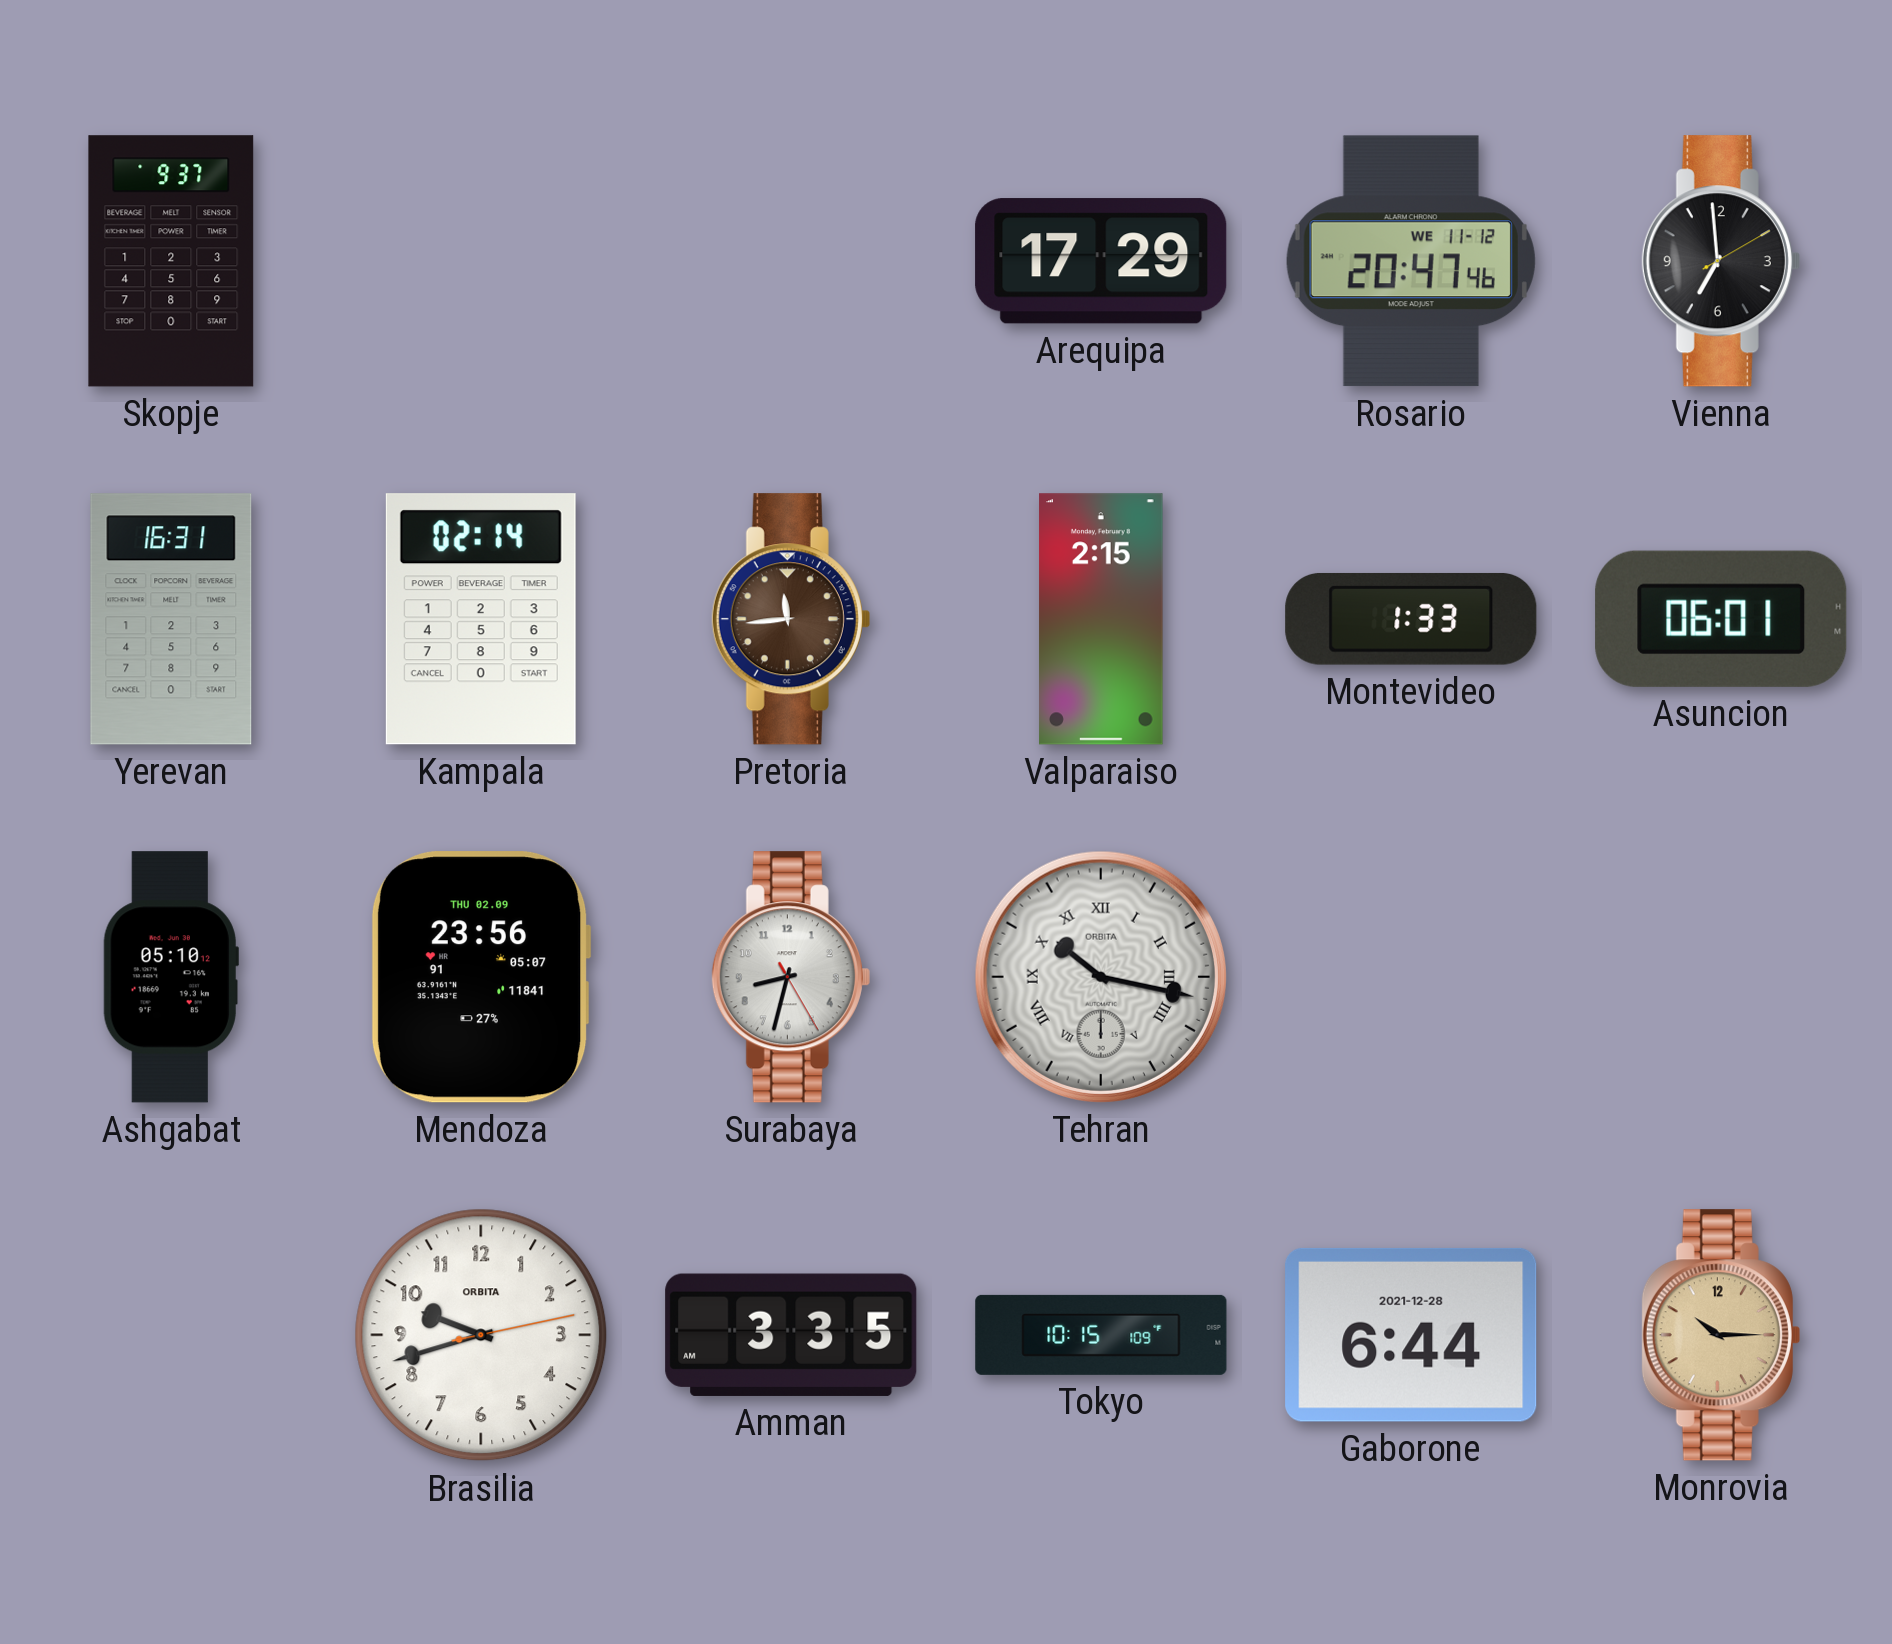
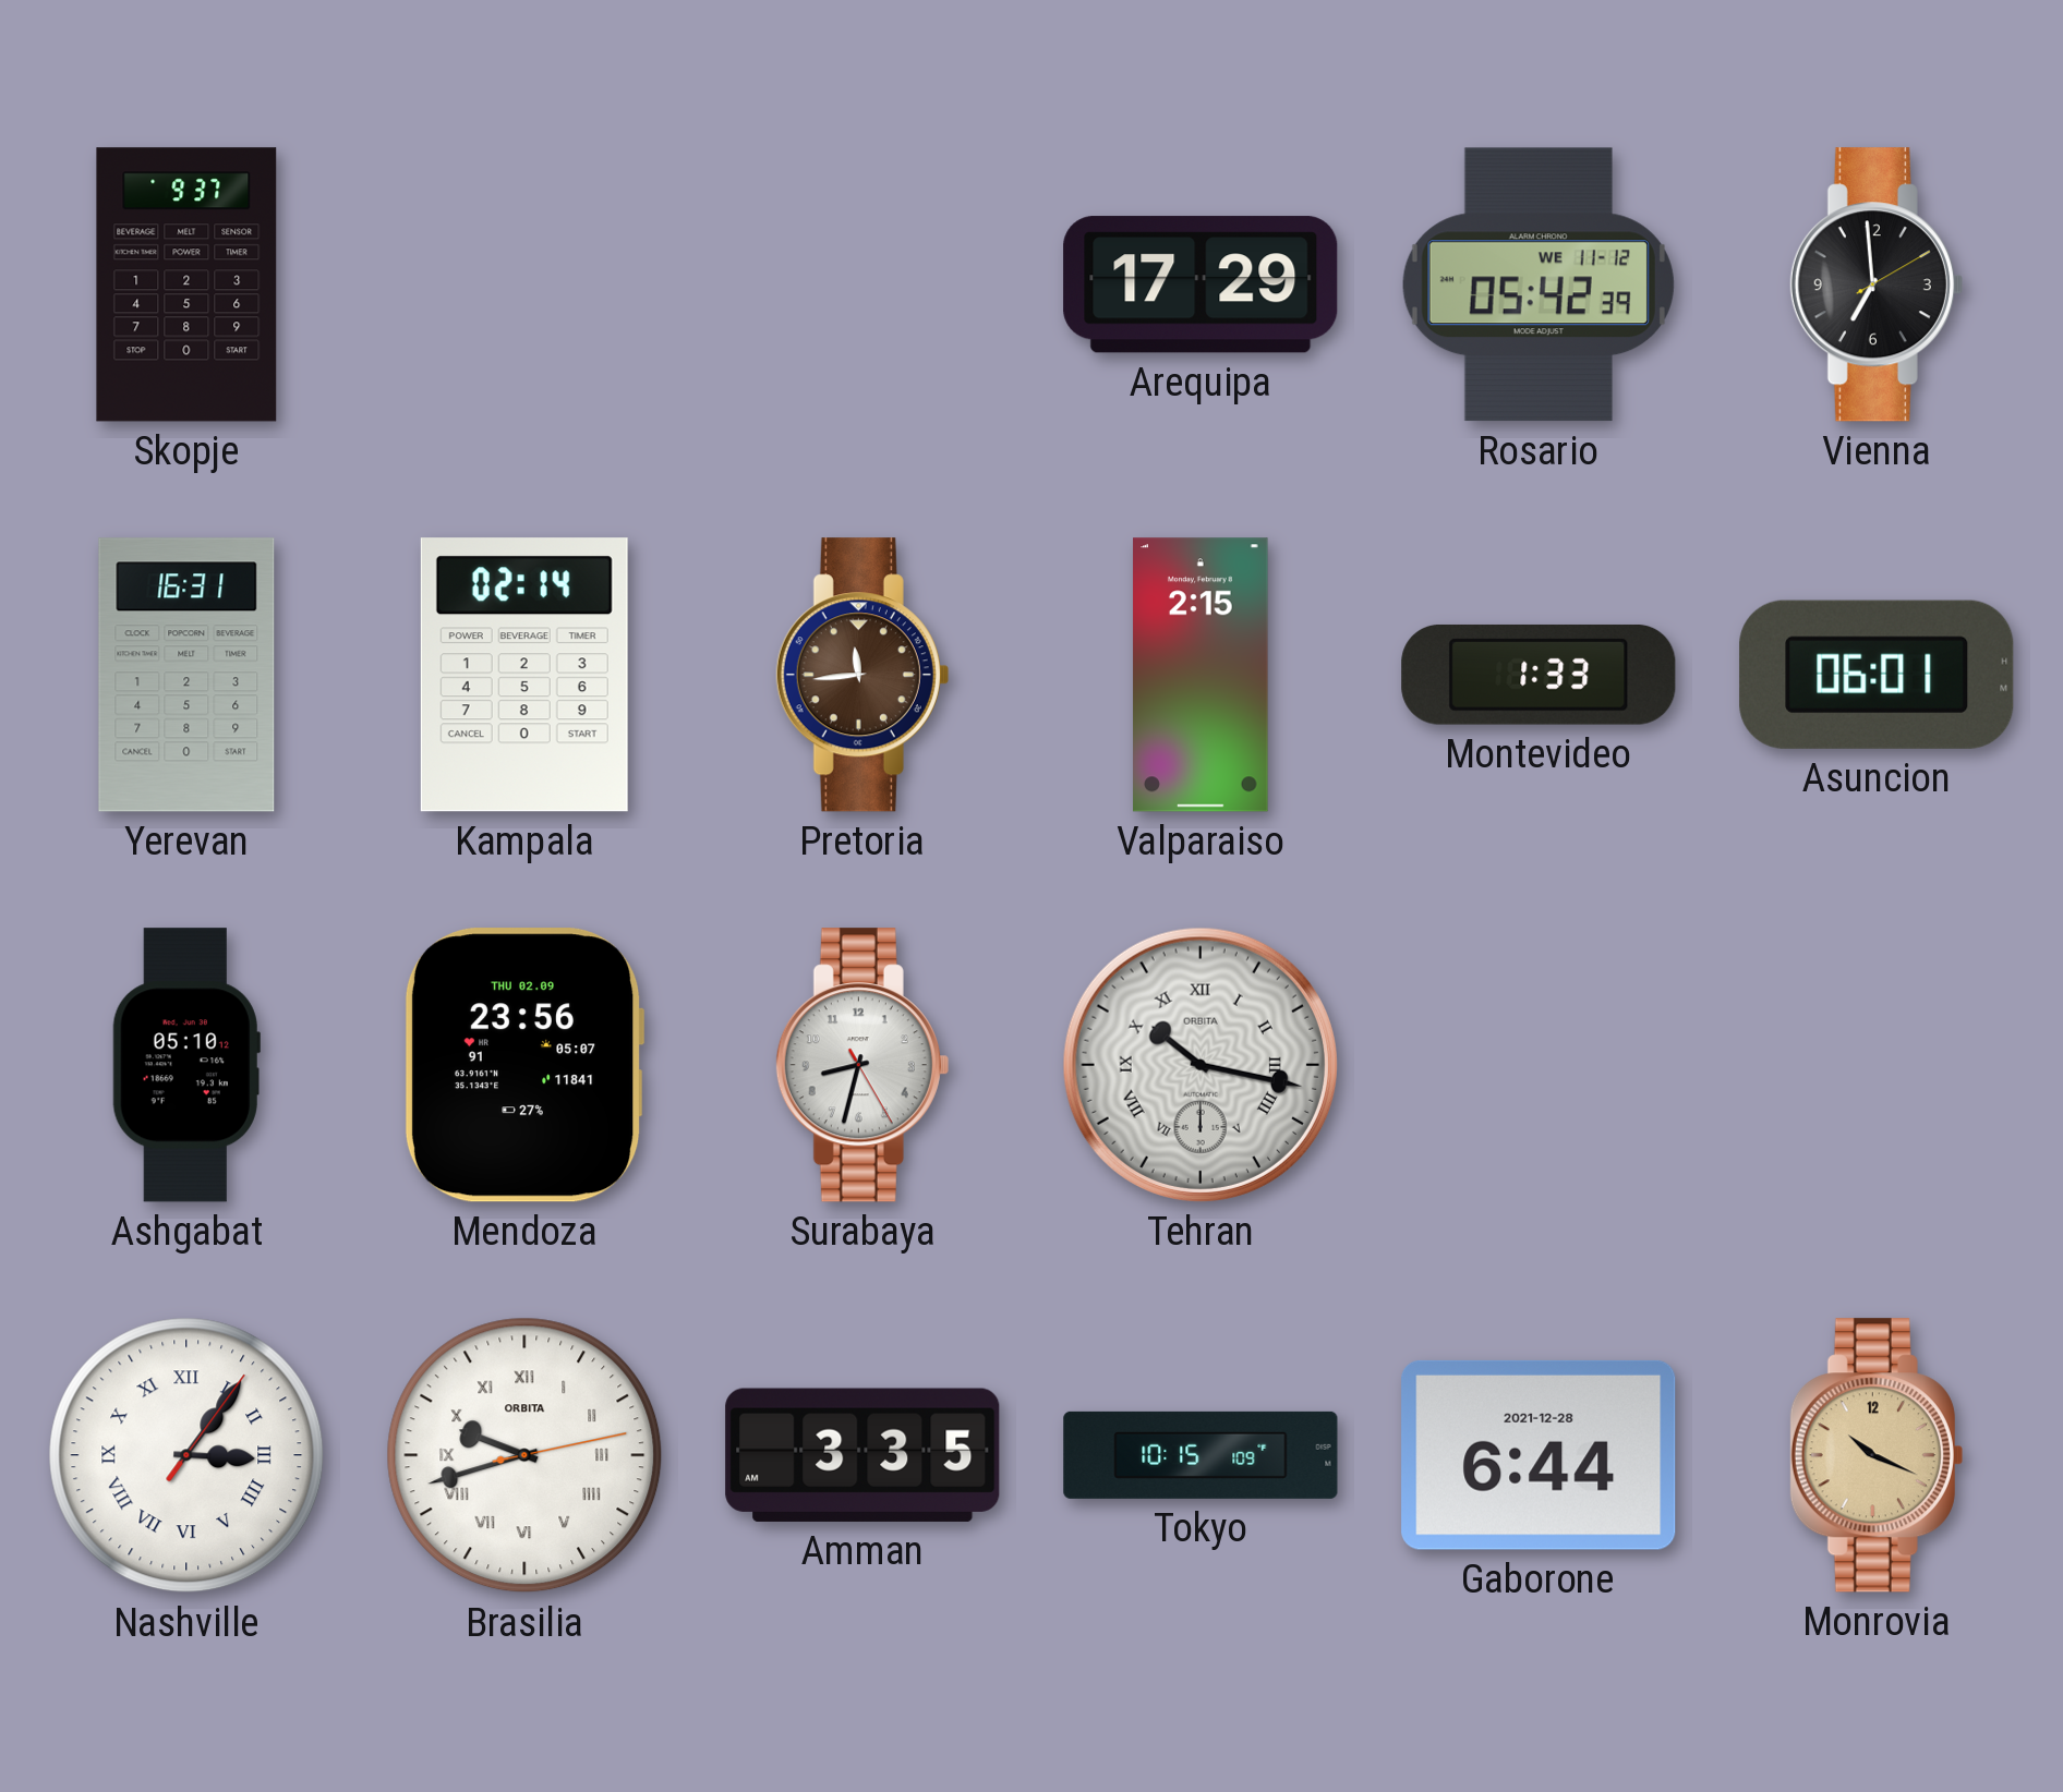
Rosario: 20:47 -> 05:42 (1539, 284)
Nashville: none -> 3:06 (186, 1455)
Brasilia numerals: Arabic -> Roman (524, 1455)
Monrovia: 10:15 -> 10:19 (1877, 1455)
